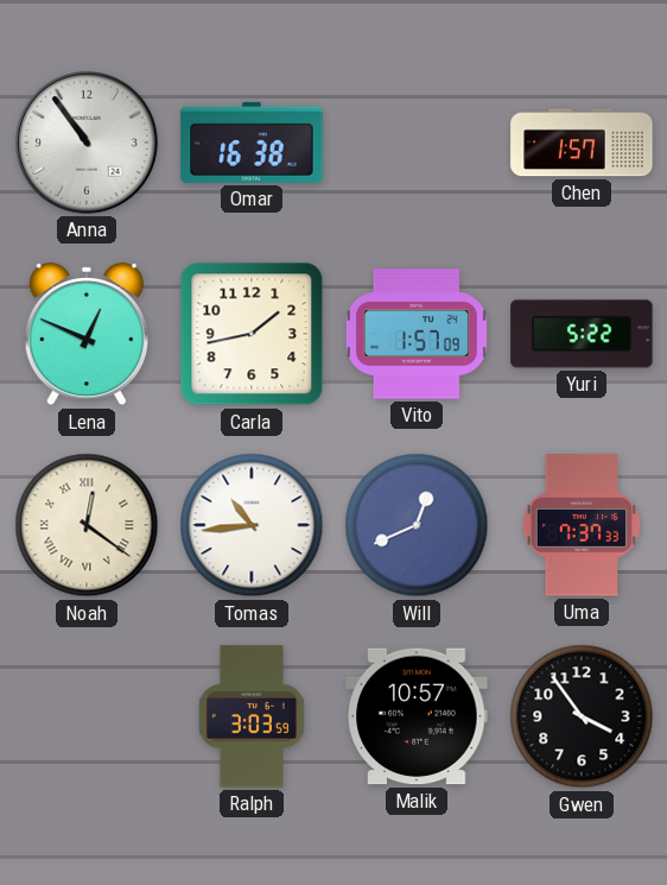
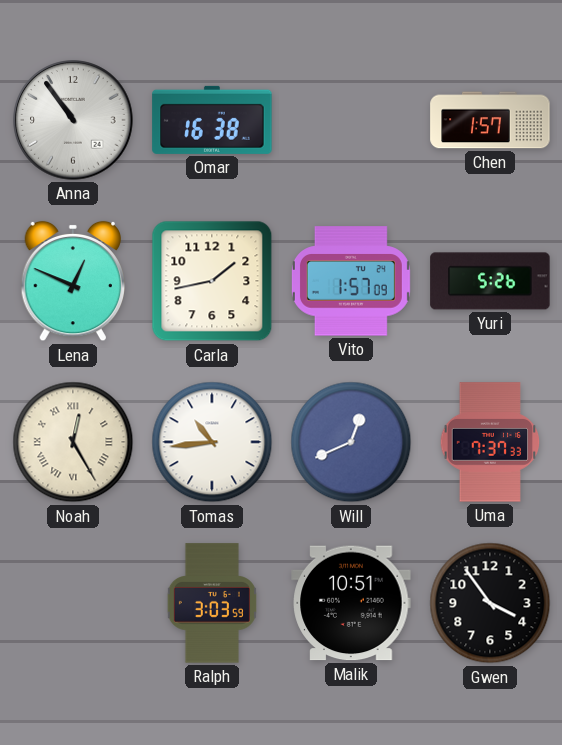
Yuri: 5:22 -> 5:26 (490, 281)
Noah: 12:21 -> 12:25 (73, 442)
Malik: 10:57 -> 10:51 (351, 603)
